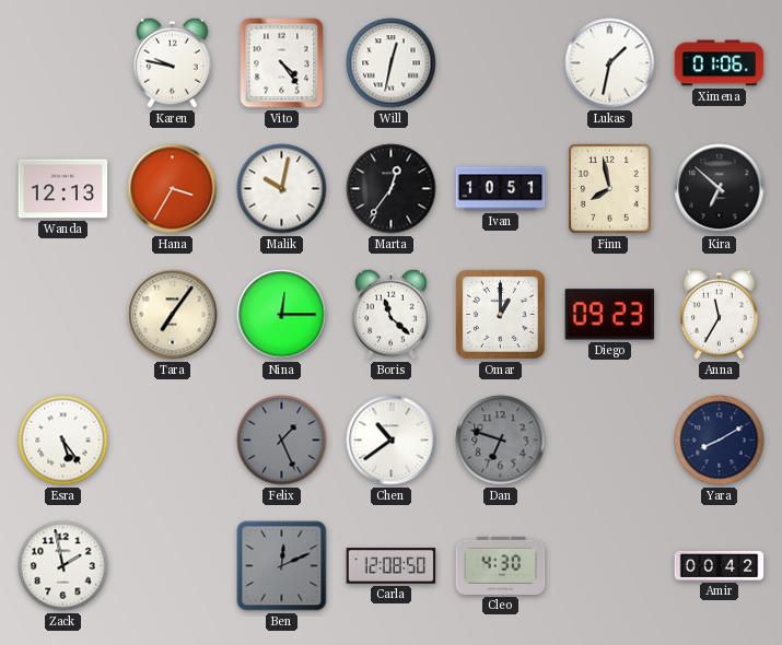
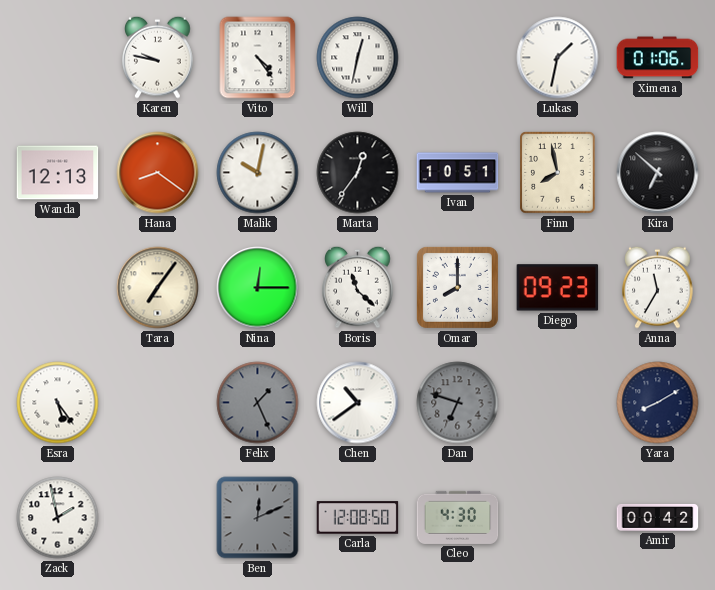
Hana: 3:35 -> 8:21 (158, 173)
Omar: 1:00 -> 8:00 (457, 287)
